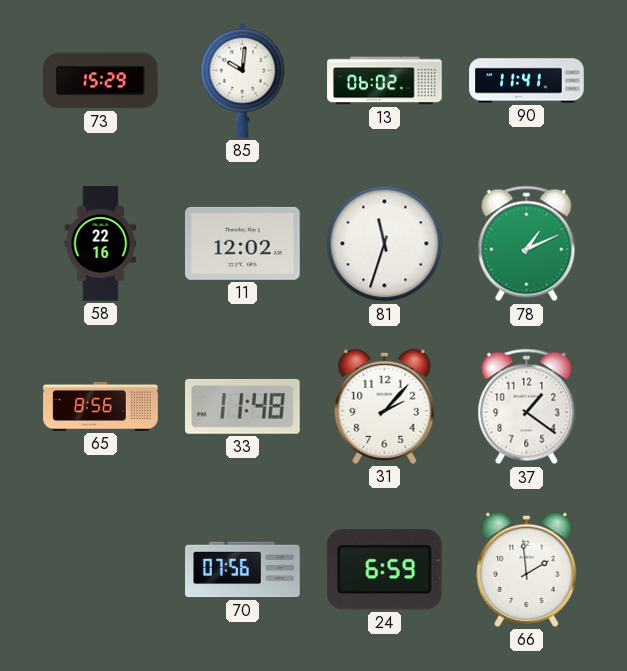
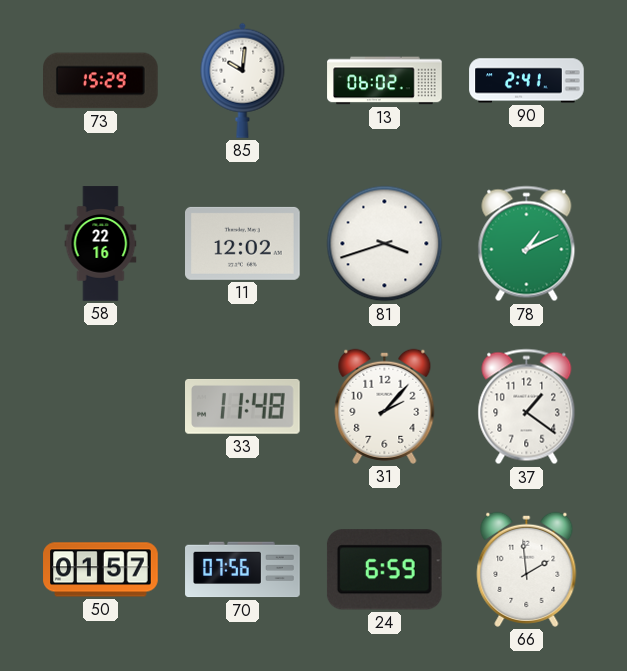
90: 11:41 -> 2:41 (527, 81)
81: 11:33 -> 3:42 (385, 244)
65: 8:56 -> none (101, 406)
50: none -> 01:57 (101, 570)
